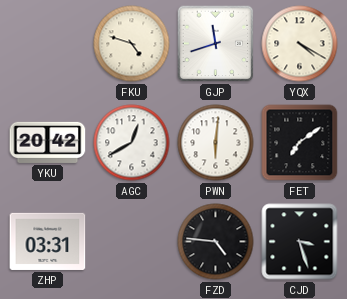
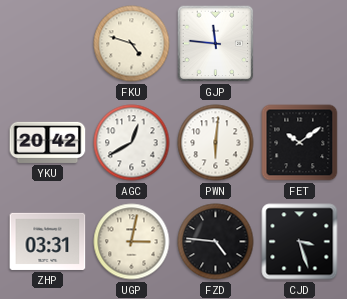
GJP: 11:42 -> 11:46 (216, 44)
YQX: 4:20 -> none (300, 44)
FET: 7:09 -> 10:09 (300, 143)
UGP: none -> 3:02 (132, 242)
